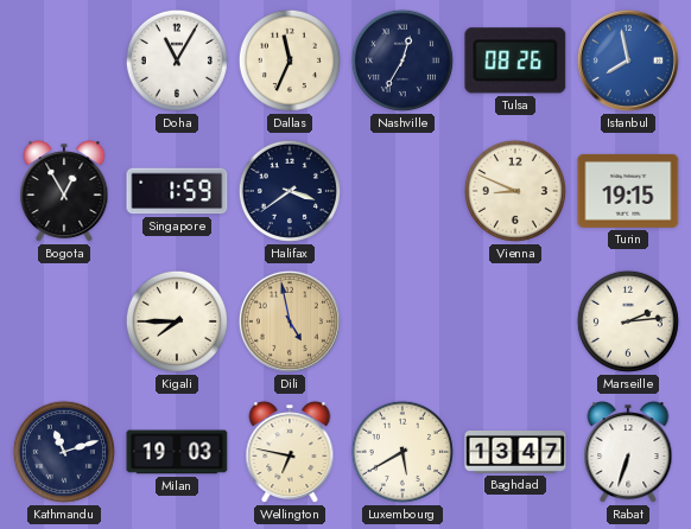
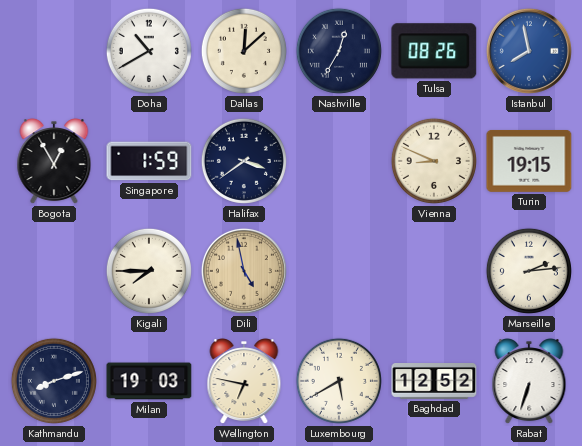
Doha: 11:05 -> 10:40 (149, 51)
Dallas: 11:34 -> 12:08 (244, 51)
Kathmandu: 11:12 -> 8:12 (54, 381)
Baghdad: 13:47 -> 12:52 (434, 382)
